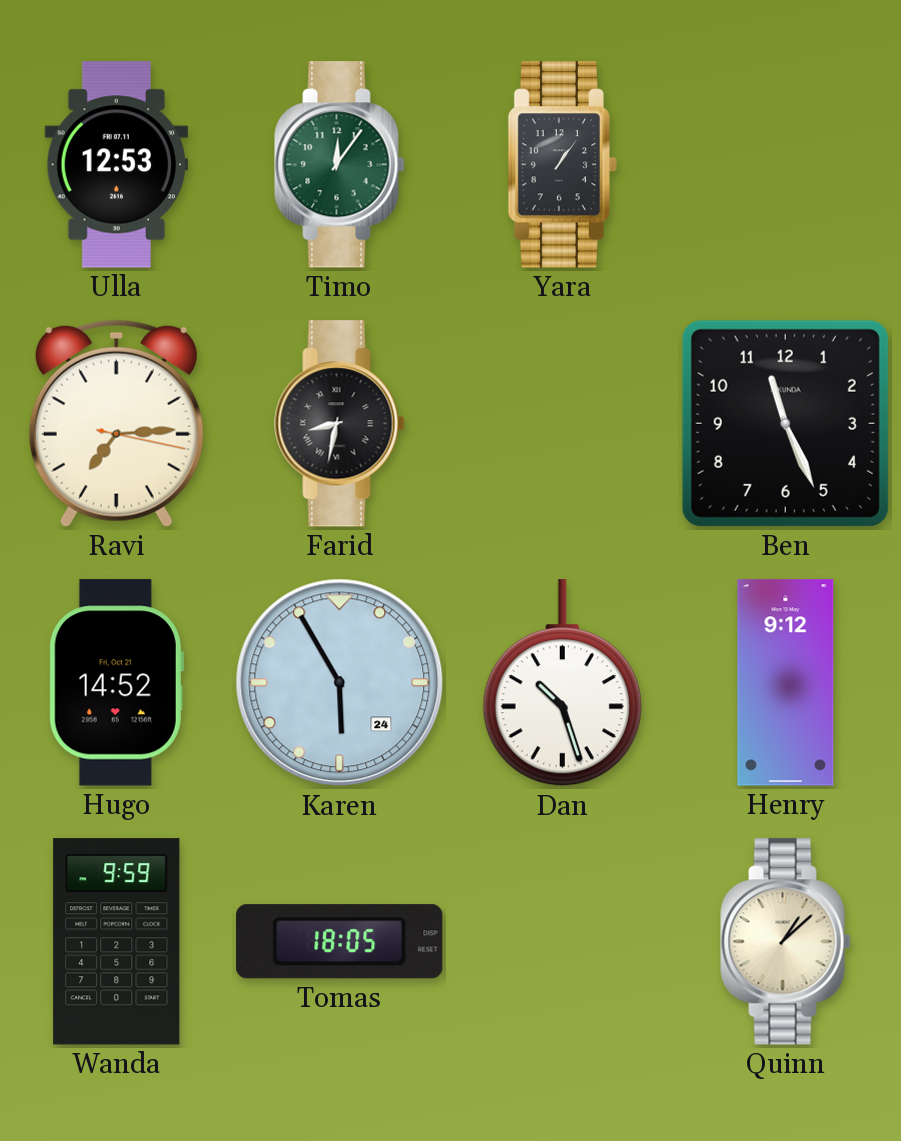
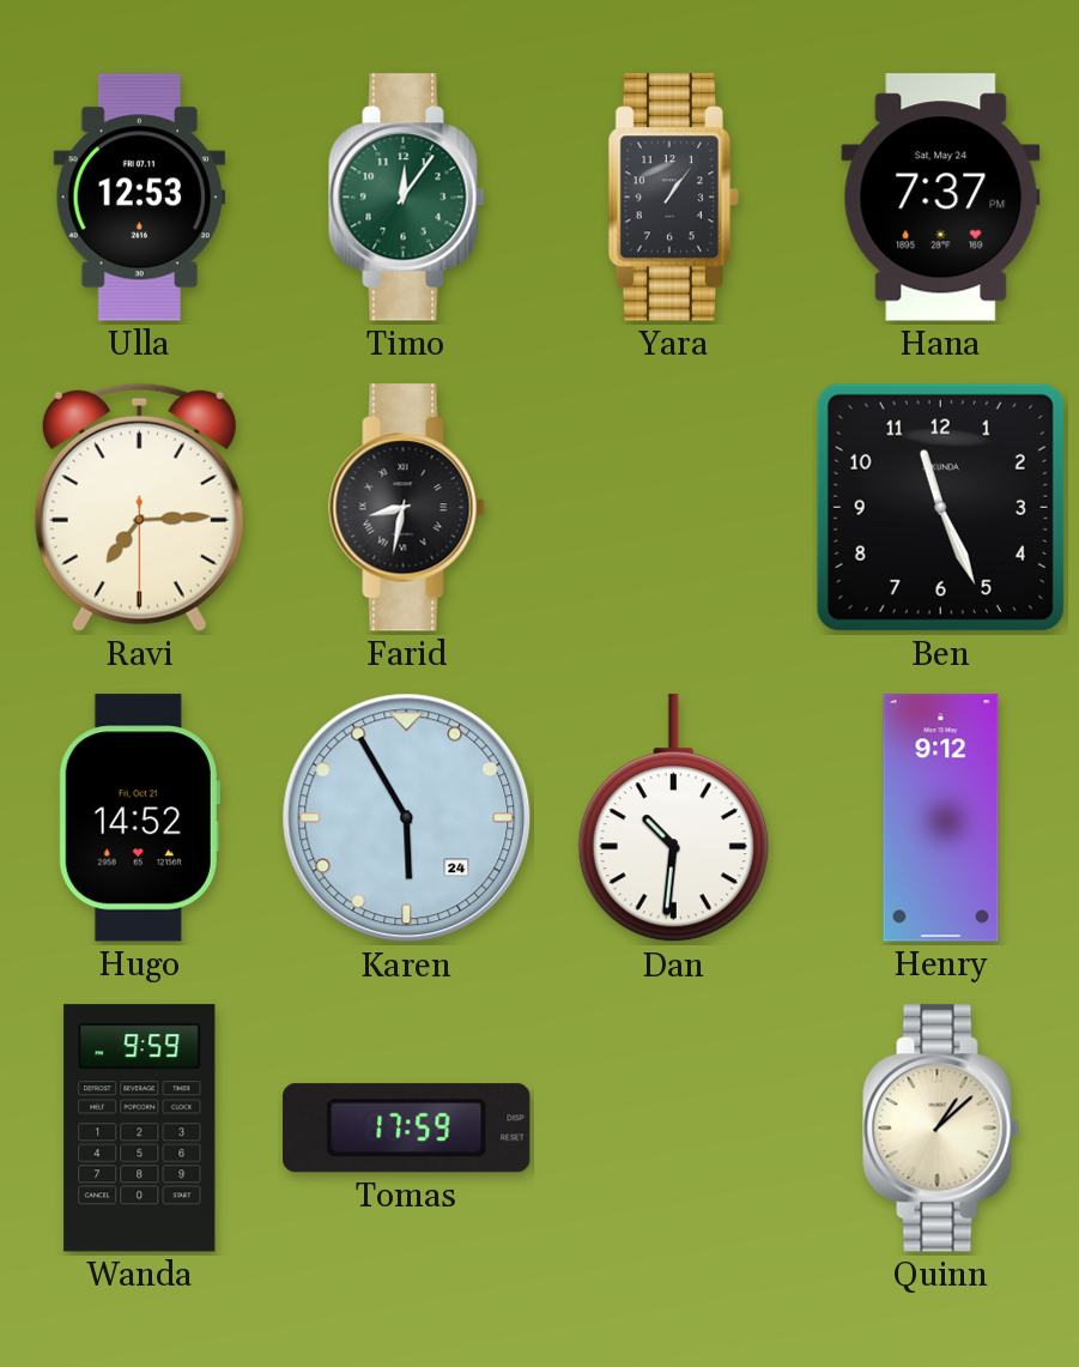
Hana: none -> 7:37 (941, 198)
Ravi: 7:14:17 -> 7:14:30 (139, 507)
Dan: 10:27 -> 10:31 (673, 818)
Tomas: 18:05 -> 17:59 (407, 1129)
